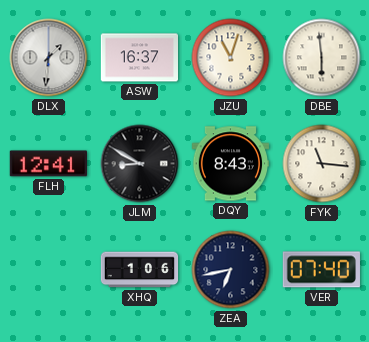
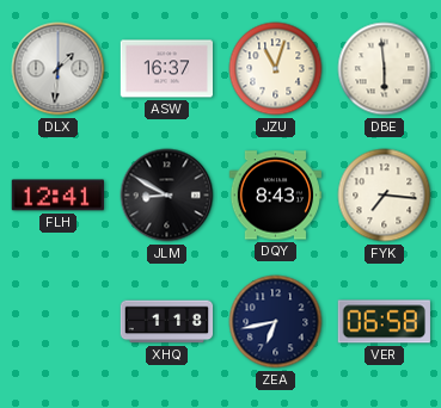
FYK: 11:16 -> 7:16 (385, 196)
XHQ: 1:06 -> 1:18 (167, 322)
VER: 07:40 -> 06:58 (384, 322)
